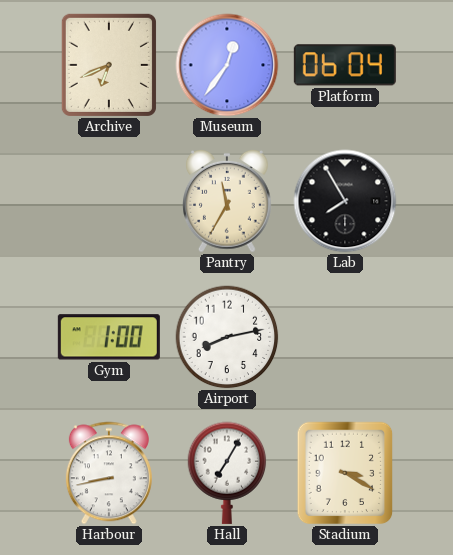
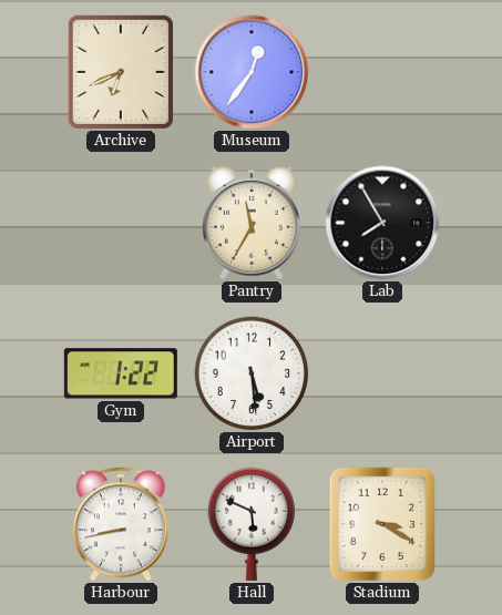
Platform: 06:04 -> none (345, 65)
Gym: 1:00 -> 1:22 (121, 373)
Airport: 8:13 -> 5:29 (252, 373)
Hall: 7:05 -> 5:49 (252, 524)
